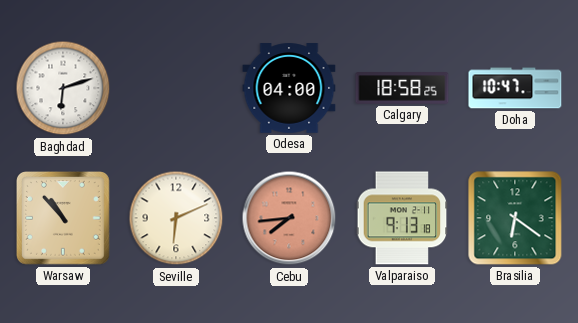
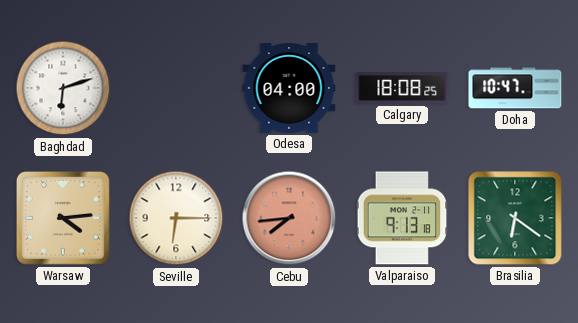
Calgary: 18:58 -> 18:08 (402, 88)
Warsaw: 10:53 -> 4:14 (64, 219)
Seville: 6:11 -> 6:15 (176, 218)
